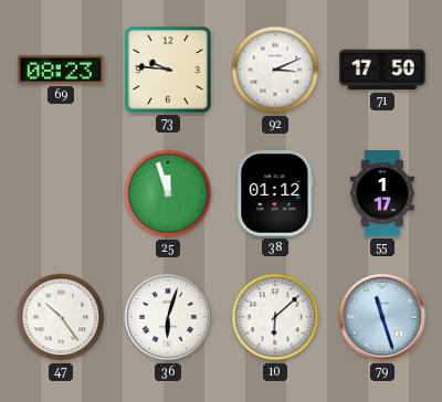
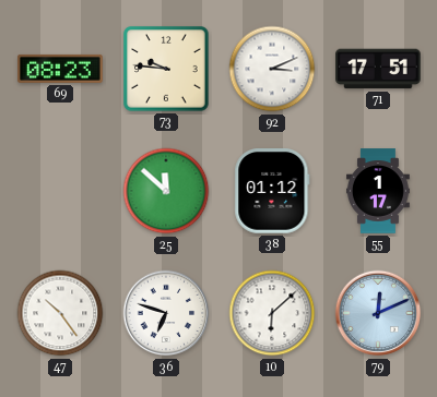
71: 17:50 -> 17:51 (378, 69)
25: 11:57 -> 11:52 (166, 191)
36: 6:03 -> 6:48 (166, 313)
79: 11:27 -> 12:11 (378, 313)
